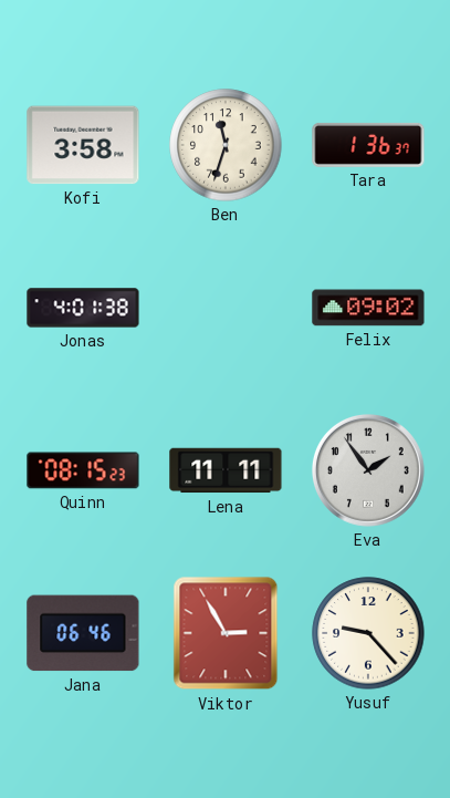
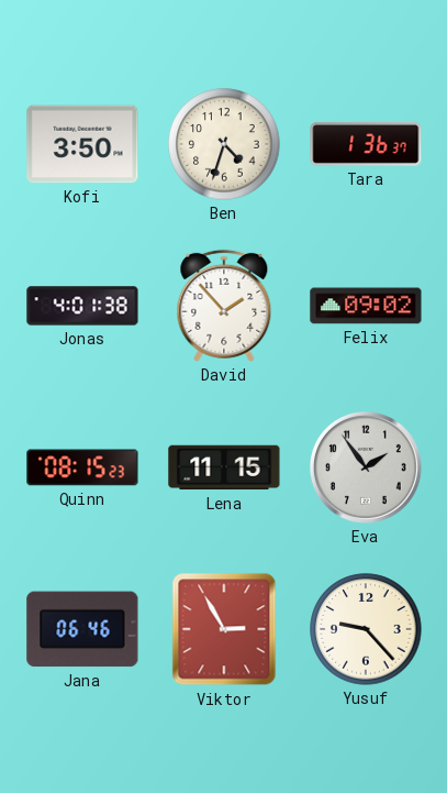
Kofi: 3:58 -> 3:50 (82, 144)
Ben: 11:33 -> 4:33 (224, 144)
David: none -> 1:53 (224, 306)
Lena: 11:11 -> 11:15 (224, 467)
